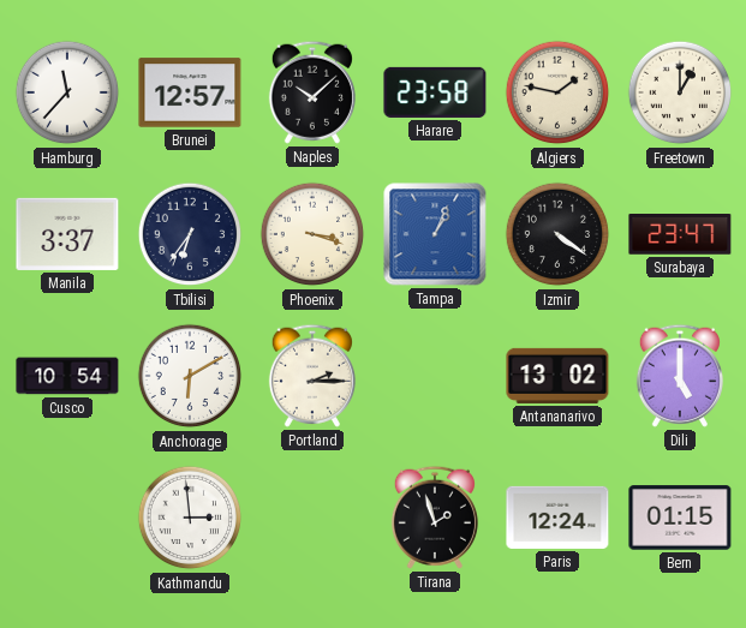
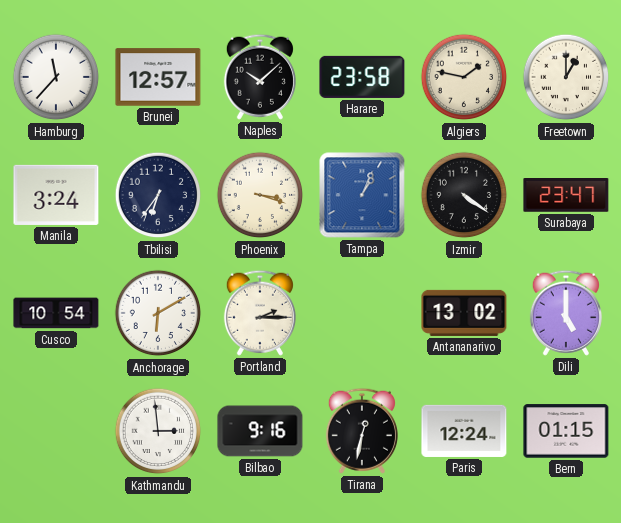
Manila: 3:37 -> 3:24 (56, 195)
Bilbao: none -> 9:16 (260, 431)
Tirana: 1:57 -> 12:32 (362, 431)
